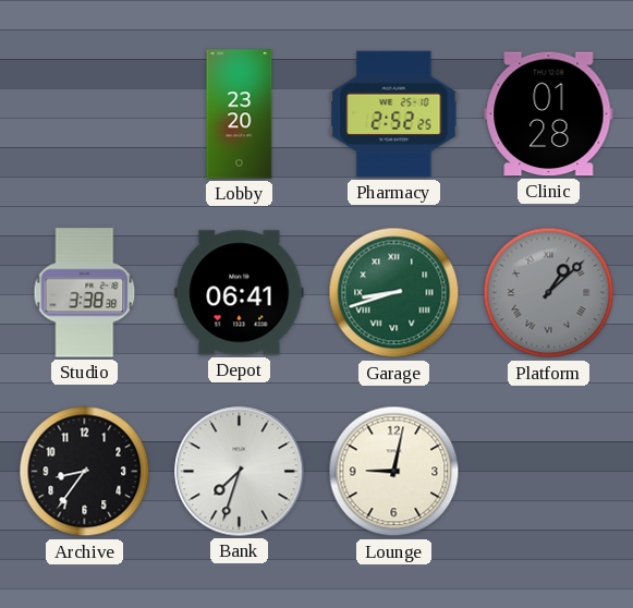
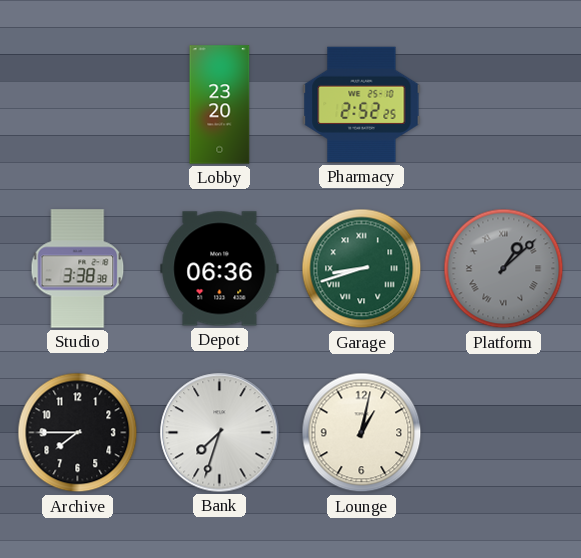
Clinic: 01:28 -> none (549, 114)
Depot: 06:41 -> 06:36 (220, 269)
Archive: 8:36 -> 7:45 (78, 433)
Lounge: 9:02 -> 1:02 (362, 433)
